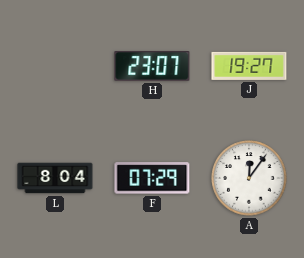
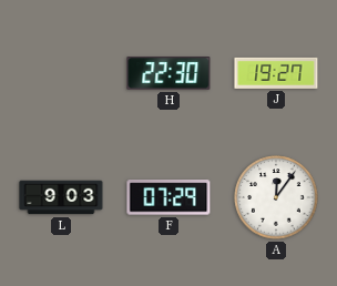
H: 23:07 -> 22:30 (168, 73)
L: 8:04 -> 9:03 (61, 197)
